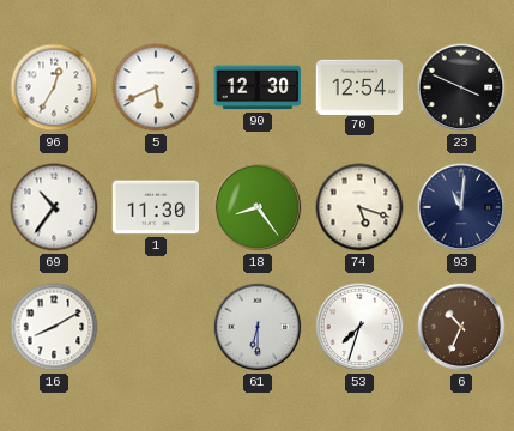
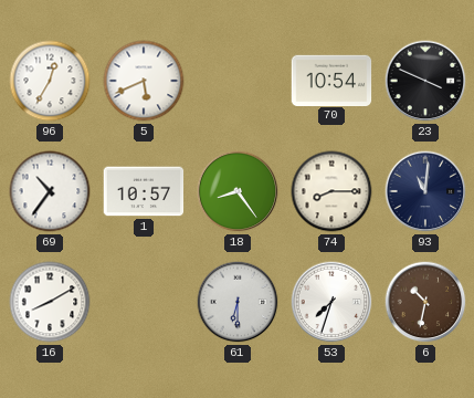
90: 12:30 -> none (258, 87)
70: 12:54 -> 10:54 (331, 80)
1: 11:30 -> 10:57 (144, 191)
74: 5:18 -> 8:15 (331, 191)
6: 10:34 -> 10:32 (425, 302)
